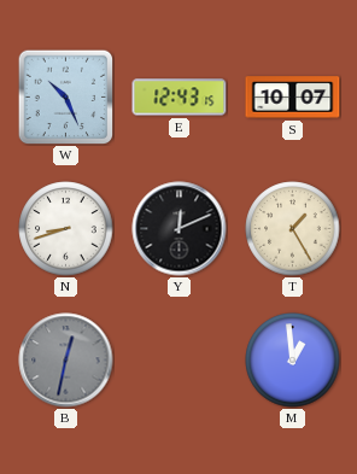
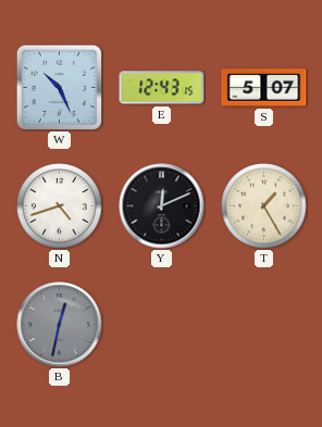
S: 10:07 -> 5:07 (264, 88)
N: 8:42 -> 4:42 (60, 206)
M: 12:59 -> none (293, 361)
